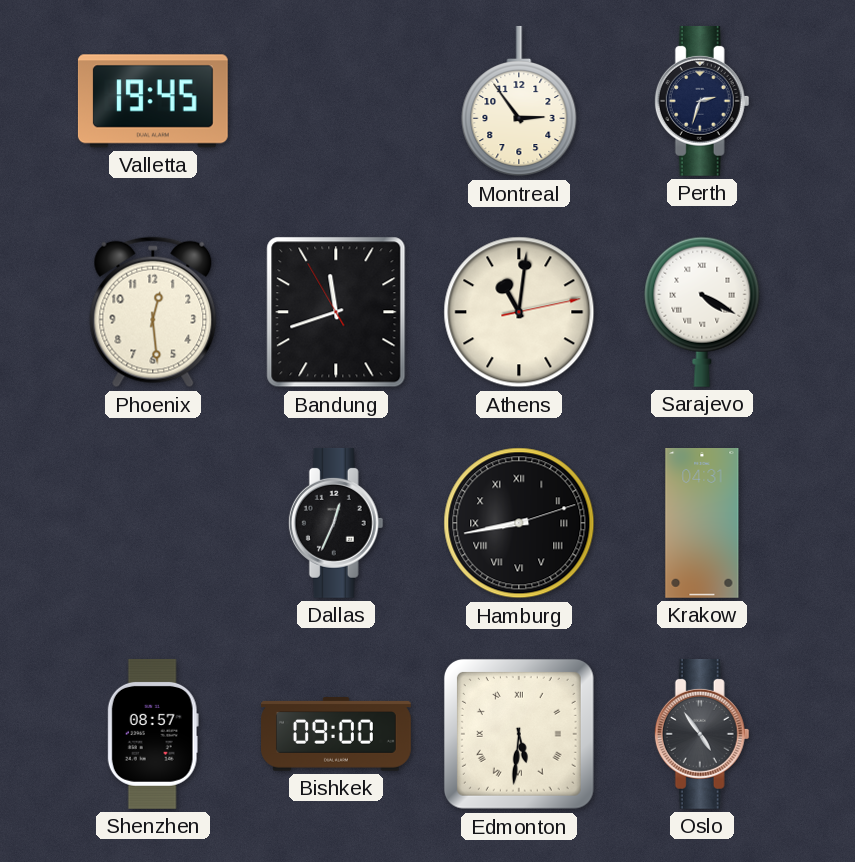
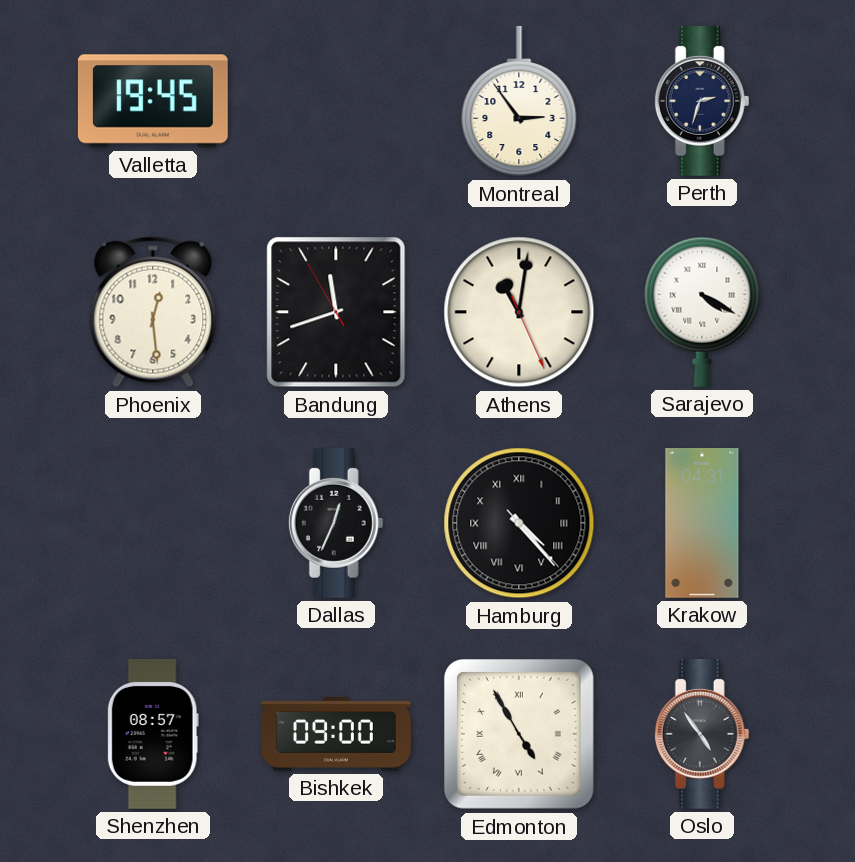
Athens: 11:01:13 -> 11:01:26 (519, 312)
Hamburg: 8:43 -> 4:23 (519, 523)
Edmonton: 5:31 -> 4:55 (519, 734)
